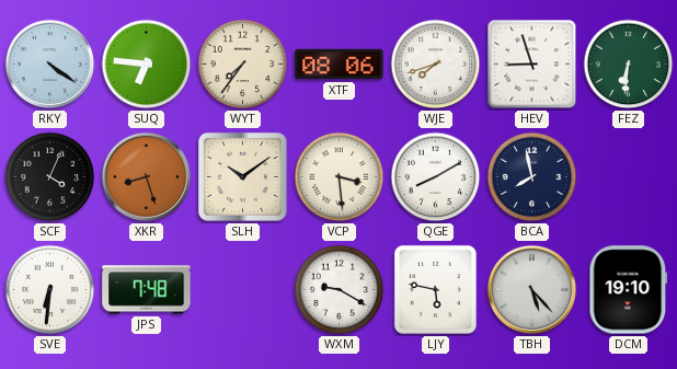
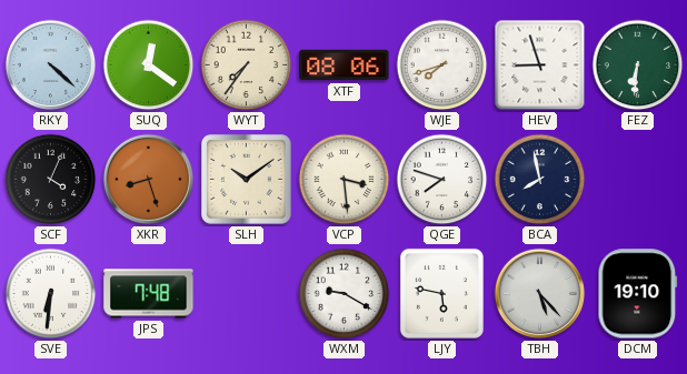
RKY: 4:21 -> 4:22 (51, 65)
SUQ: 6:46 -> 12:21 (149, 65)
QGE: 8:10 -> 7:48 (442, 180)
